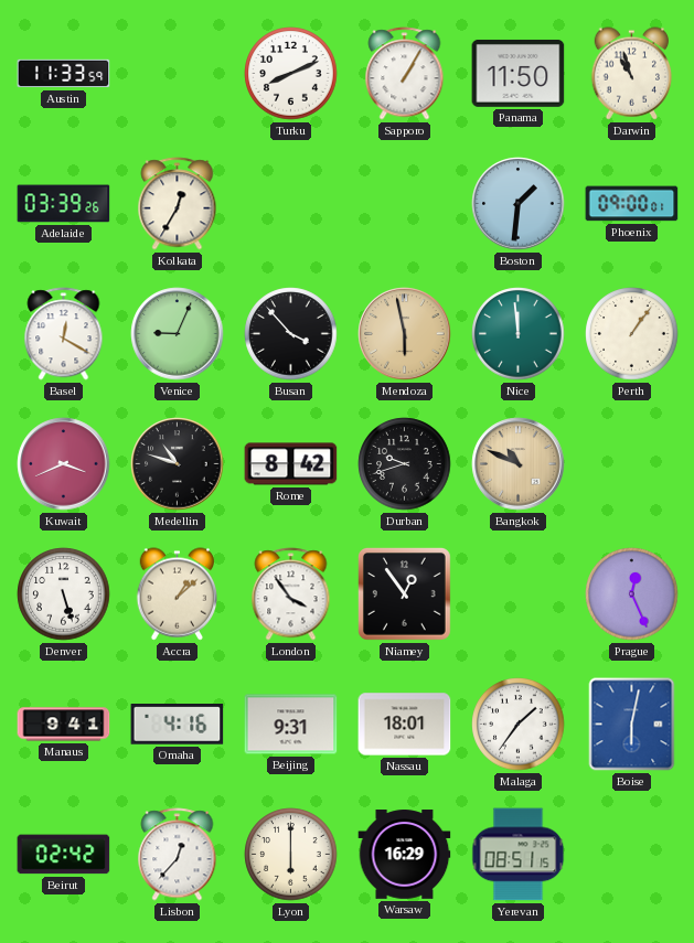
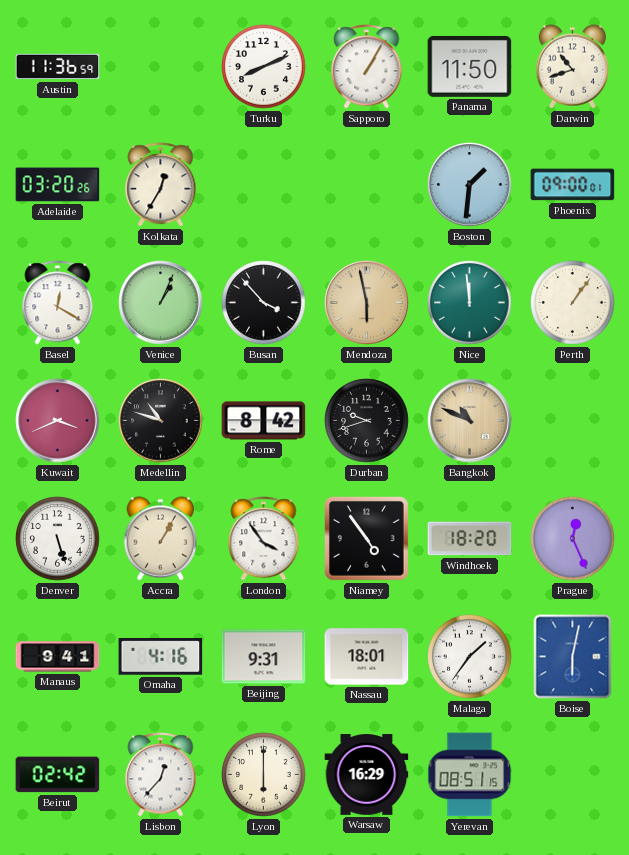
Austin: 11:33 -> 11:36 (58, 67)
Darwin: 10:57 -> 10:42 (573, 67)
Adelaide: 03:39 -> 03:20 (58, 185)
Venice: 9:04 -> 1:04 (161, 303)
Accra: 1:08 -> 1:05 (161, 539)
Niamey: 12:54 -> 4:54 (366, 538)
Windhoek: none -> 18:20 (470, 539)
